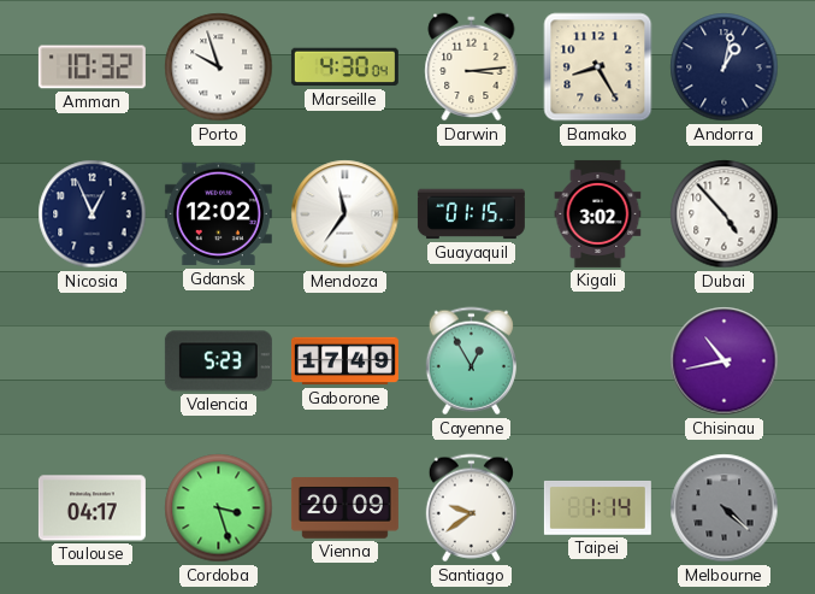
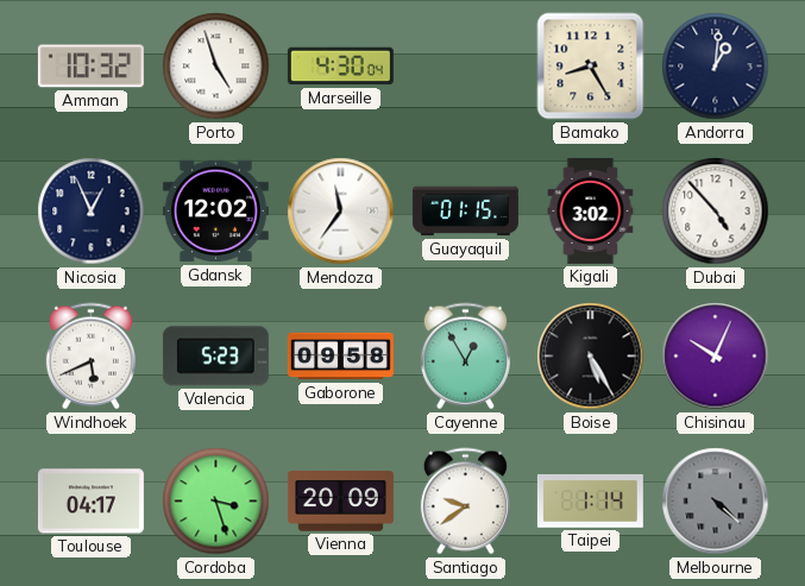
Porto: 9:57 -> 4:57 (216, 67)
Darwin: 3:14 -> none (472, 67)
Andorra: 1:02 -> 1:01 (716, 67)
Windhoek: none -> 5:41 (90, 357)
Gaborone: 17:49 -> 09:58 (340, 357)
Boise: none -> 5:25 (591, 357)
Chisinau: 10:43 -> 10:04 (716, 357)
